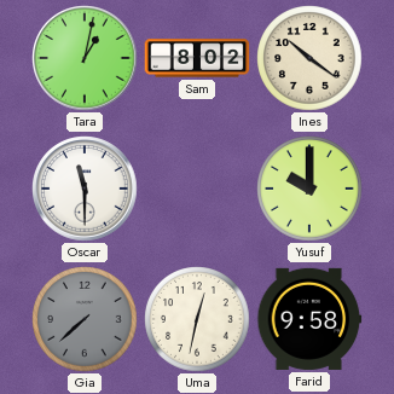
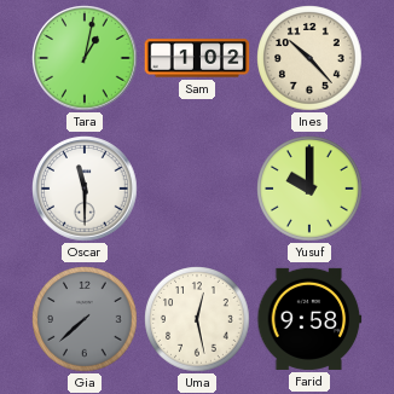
Sam: 8:02 -> 1:02 (197, 58)
Ines: 10:21 -> 10:23 (309, 58)
Uma: 12:32 -> 12:28 (197, 319)
